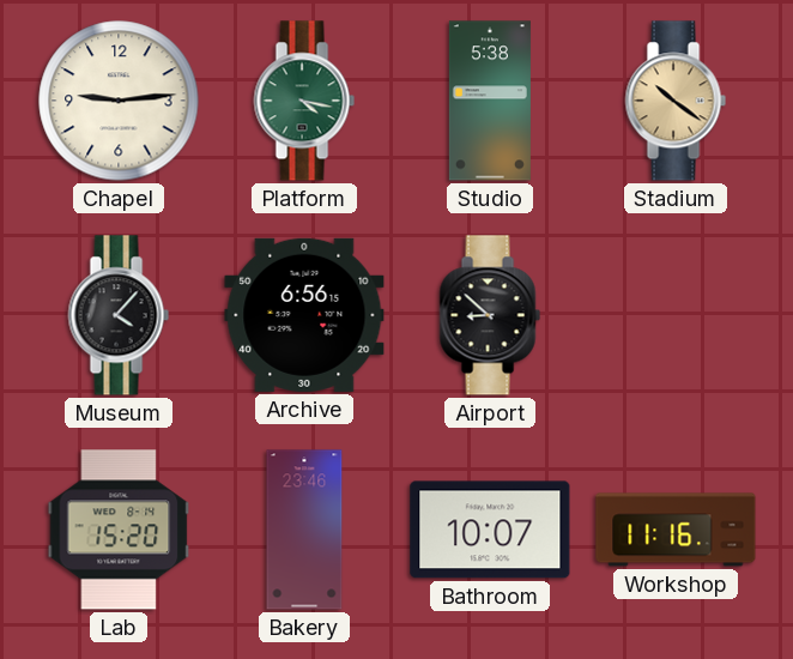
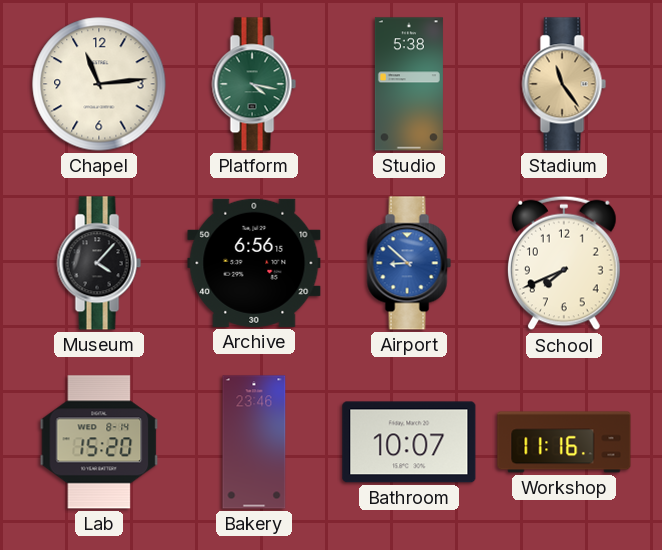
Chapel: 9:14 -> 11:14 (99, 84)
Stadium: 10:21 -> 11:24 (564, 84)
Airport dial: black -> blue (409, 263)
School: none -> 7:41 (564, 263)
